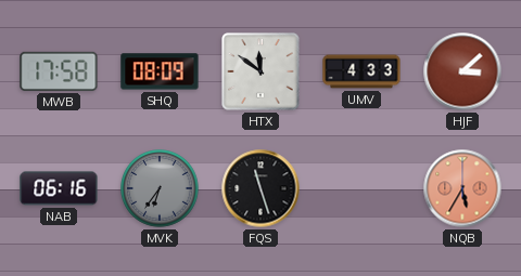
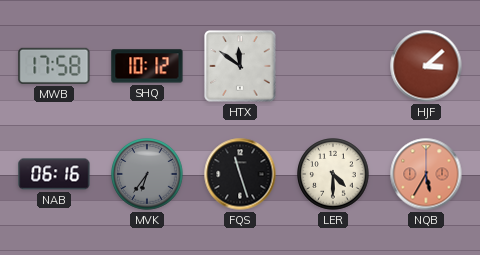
SHQ: 08:09 -> 10:12 (147, 66)
UMV: 4:33 -> none (361, 71)
LER: none -> 4:30 (333, 174)
